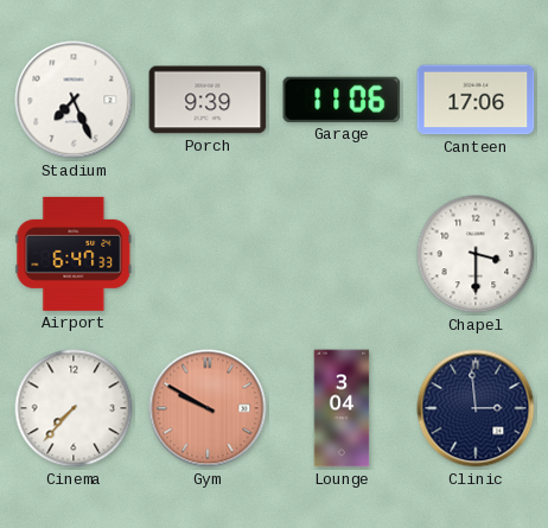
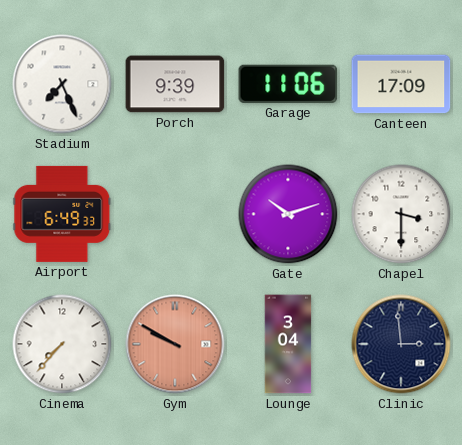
Canteen: 17:06 -> 17:09 (401, 84)
Airport: 6:47 -> 6:49 (62, 214)
Gate: none -> 10:12 (288, 214)
